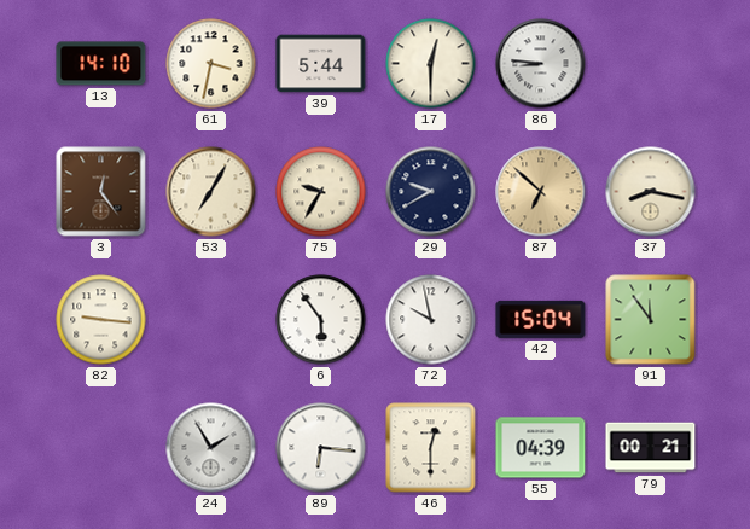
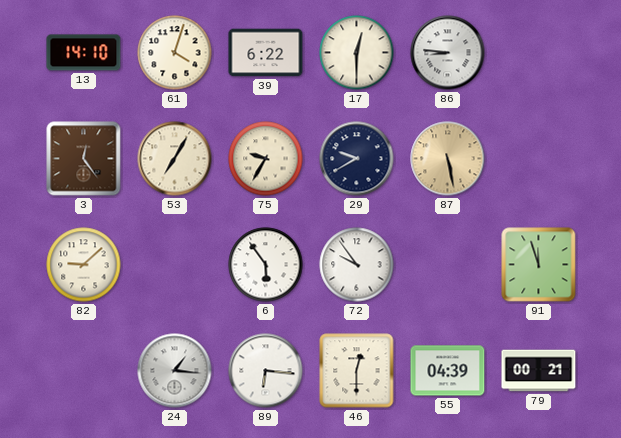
61: 3:32 -> 4:03 (175, 53)
39: 5:44 -> 6:22 (266, 53)
87: 6:52 -> 5:28 (448, 159)
37: 8:17 -> none (651, 192)
82: 9:16 -> 9:08 (84, 265)
72: 9:58 -> 9:54 (357, 265)
42: 15:04 -> none (541, 319)
91: 11:54 -> 11:57 (539, 265)
24: 1:55 -> 1:16 (175, 371)
